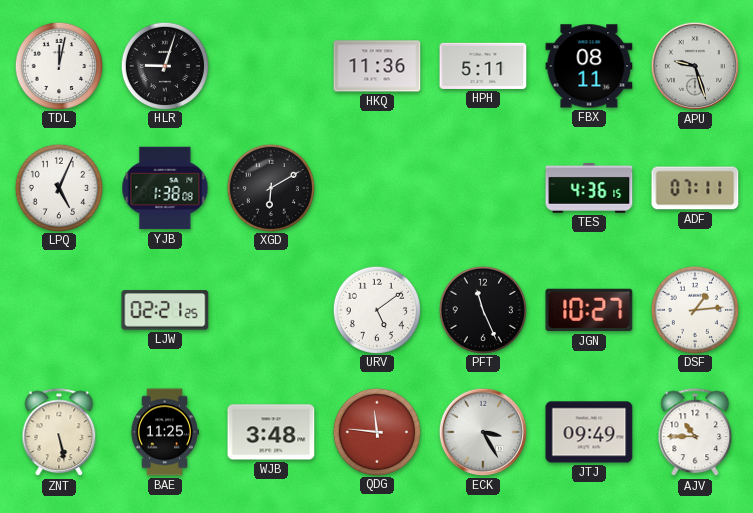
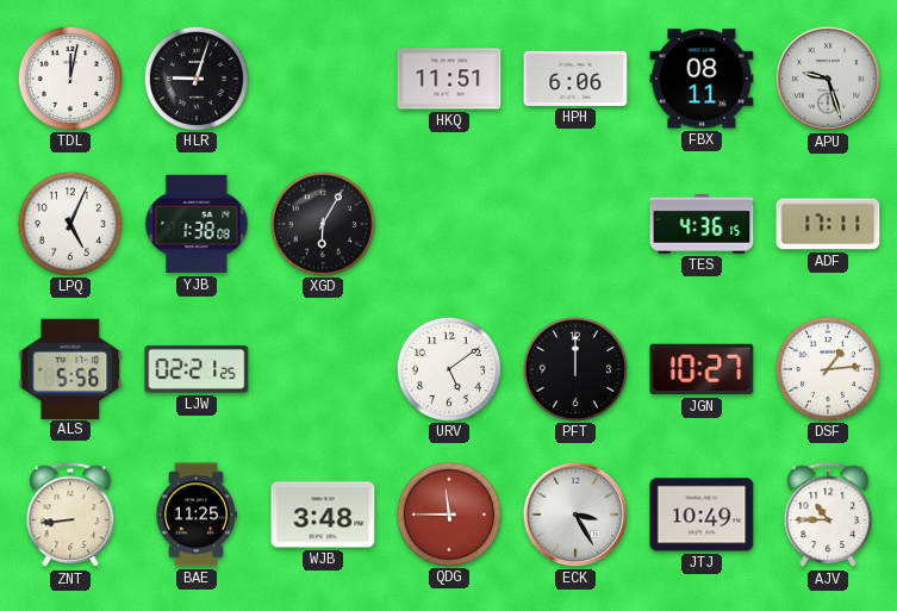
HKQ: 11:36 -> 11:51 (449, 79)
HPH: 5:11 -> 6:06 (575, 79)
XGD: 6:10 -> 6:05 (322, 223)
ADF: 07:11 -> 17:11 (828, 224)
ALS: none -> 5:56 (70, 368)
PFT: 11:26 -> 12:00 (574, 368)
ZNT: 5:28 -> 8:44 (70, 516)
QDG: 11:46 -> 11:45 (448, 513)
JTJ: 09:49 -> 10:49 (702, 515)
